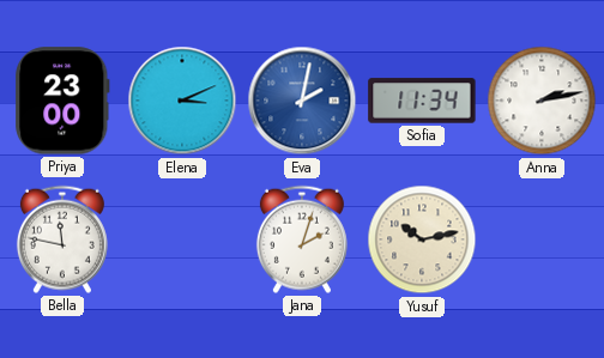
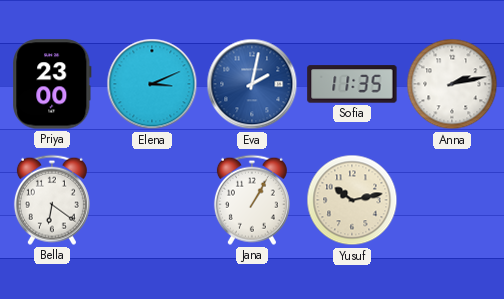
Sofia: 11:34 -> 11:35 (352, 84)
Bella: 11:47 -> 6:21 (52, 200)
Jana: 2:03 -> 1:05 (252, 200)
